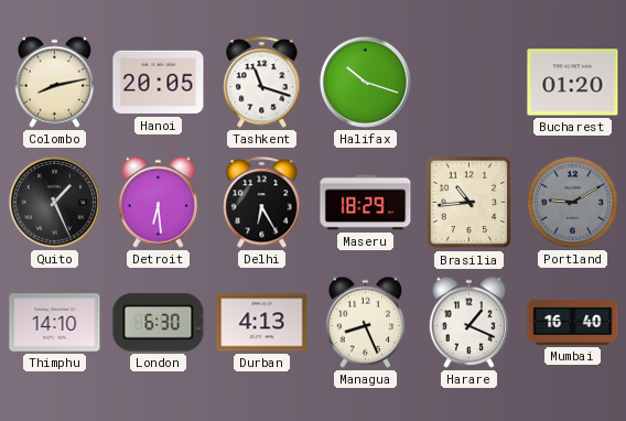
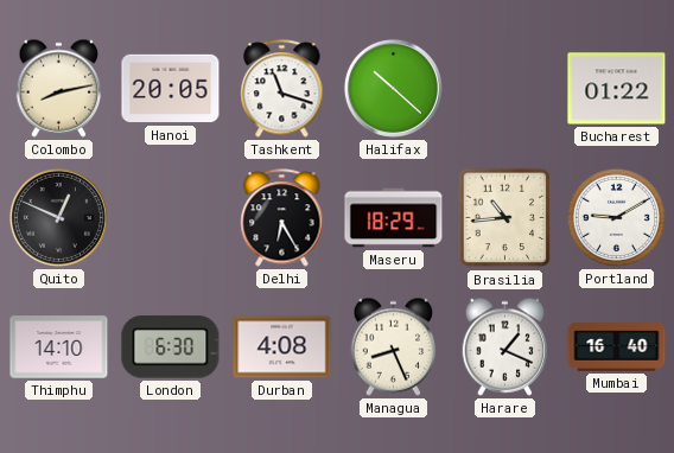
Halifax: 10:18 -> 10:22 (393, 88)
Bucharest: 01:20 -> 01:22 (617, 89)
Quito: 1:26 -> 12:49 (58, 217)
Detroit: 6:29 -> none (159, 202)
Portland dial: grey -> white (616, 217)
Durban: 4:13 -> 4:08 (282, 347)
